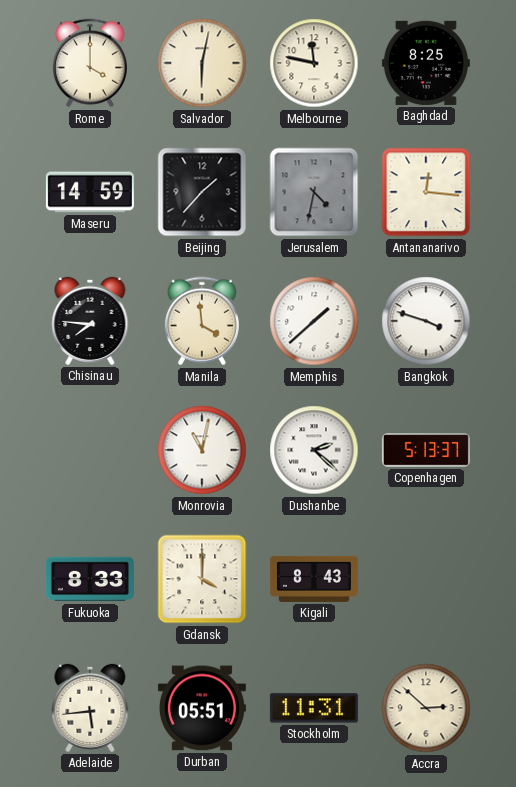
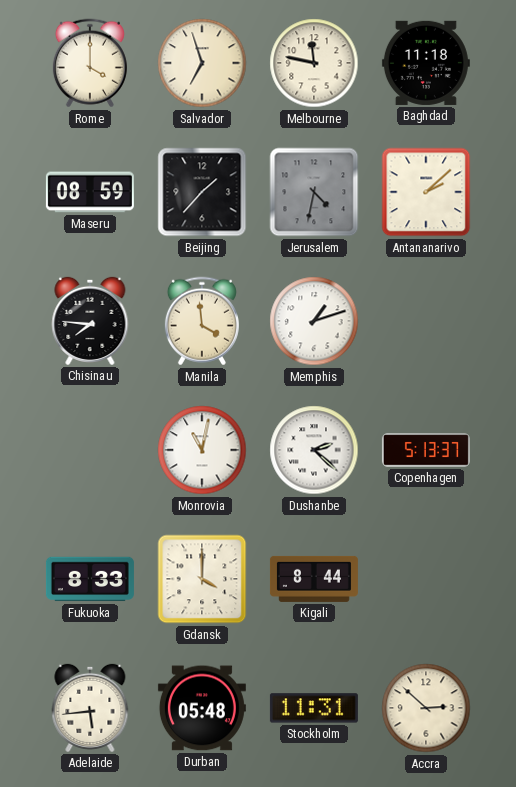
Salvador: 6:02 -> 6:57 (202, 63)
Baghdad: 8:25 -> 11:18 (426, 63)
Maseru: 14:59 -> 08:59 (90, 192)
Antananarivo: 12:16 -> 2:08 (426, 192)
Memphis: 1:38 -> 1:12 (314, 321)
Bangkok: 3:48 -> none (426, 321)
Kigali: 8:43 -> 8:44 (314, 579)
Durban: 05:51 -> 05:48 (202, 708)
